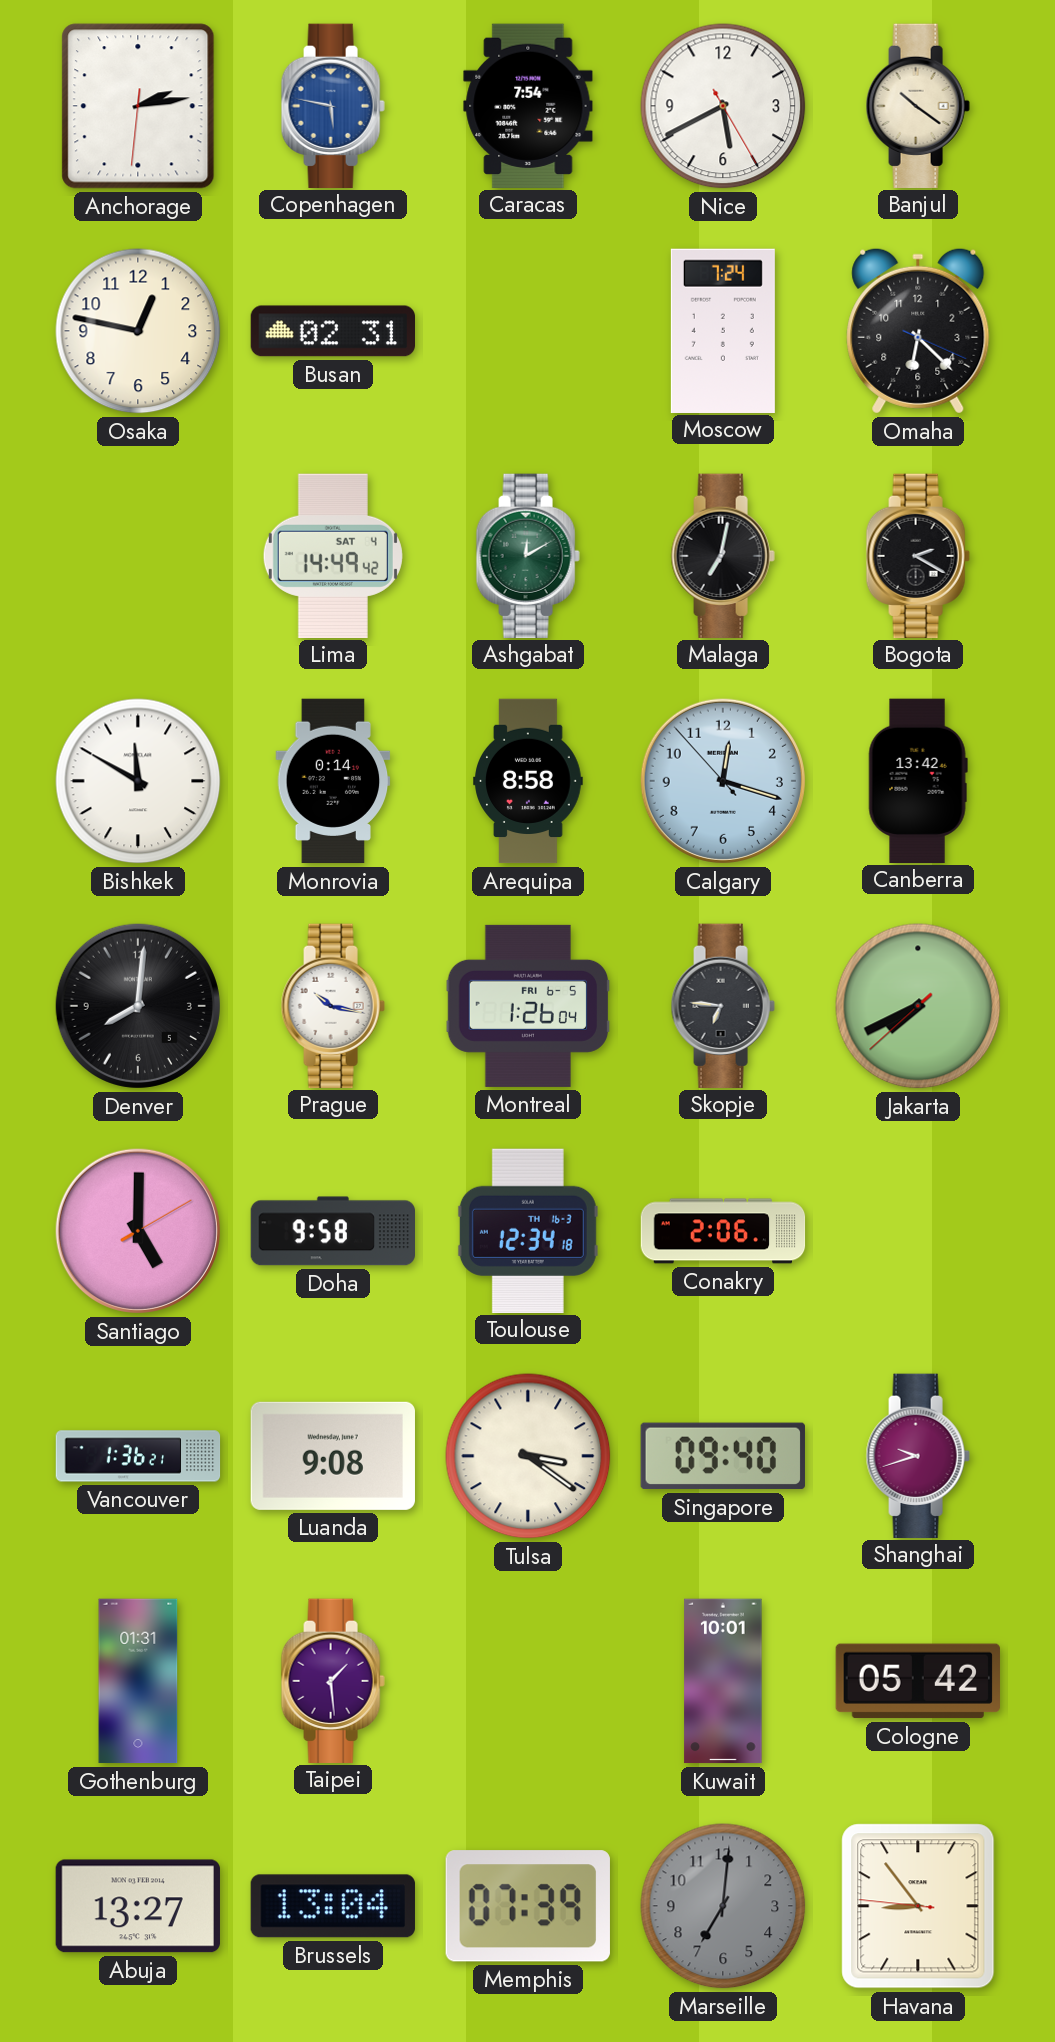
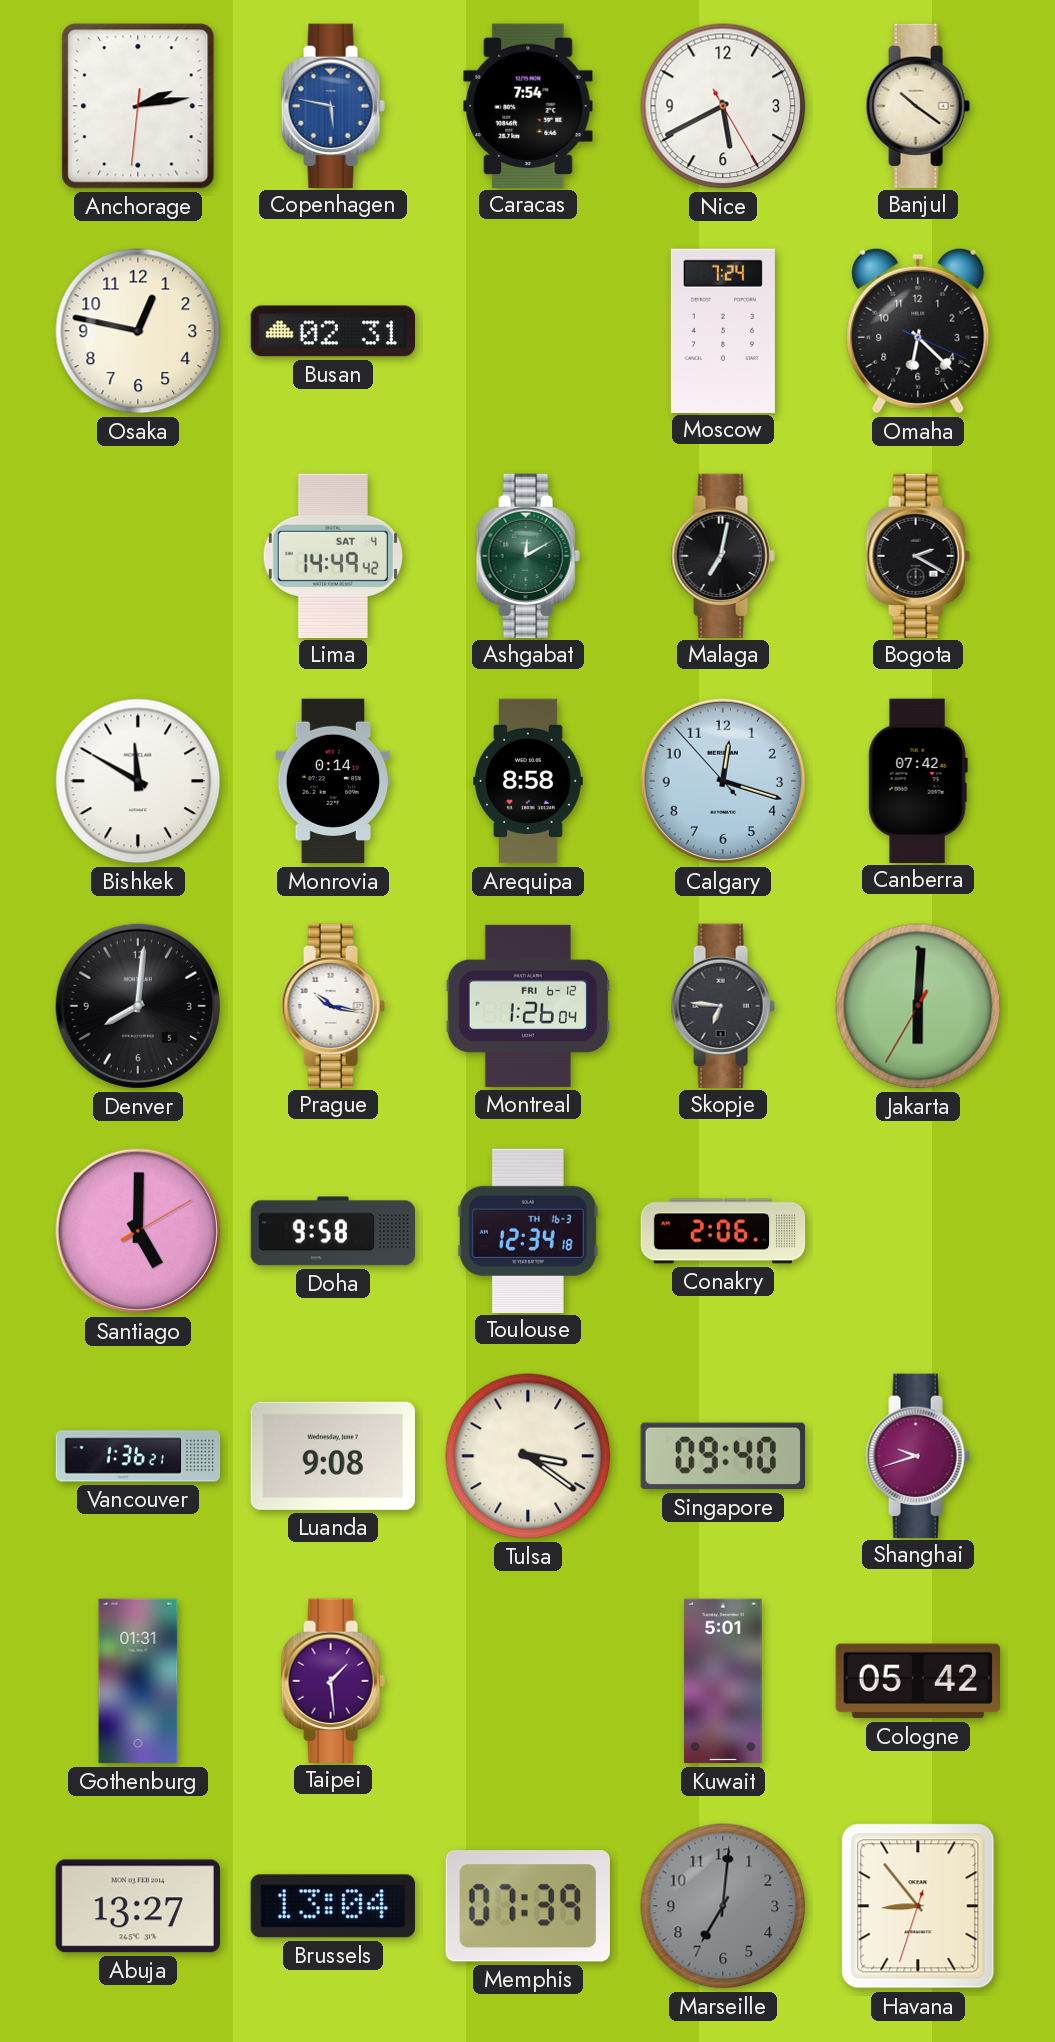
Canberra: 13:42 -> 07:42 (918, 780)
Montreal date: FRI 6-5 -> FRI 6-12 (528, 1006)
Jakarta: 7:40 -> 6:00 (918, 1006)
Kuwait: 10:01 -> 5:01 (723, 1681)
Havana: 8:53:46 -> 8:53:33 (918, 1906)
